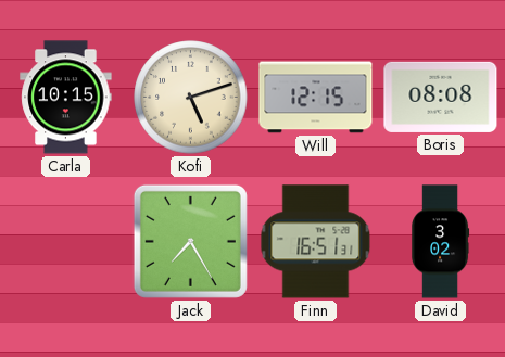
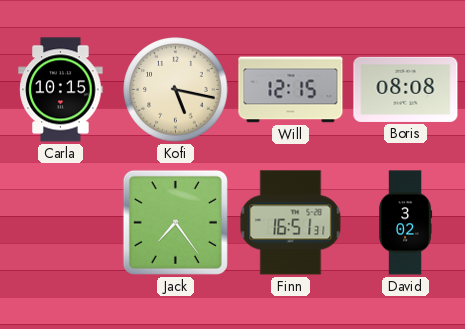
Kofi: 5:12 -> 5:17 (176, 90)
Jack: 7:25 -> 7:24 (175, 222)
